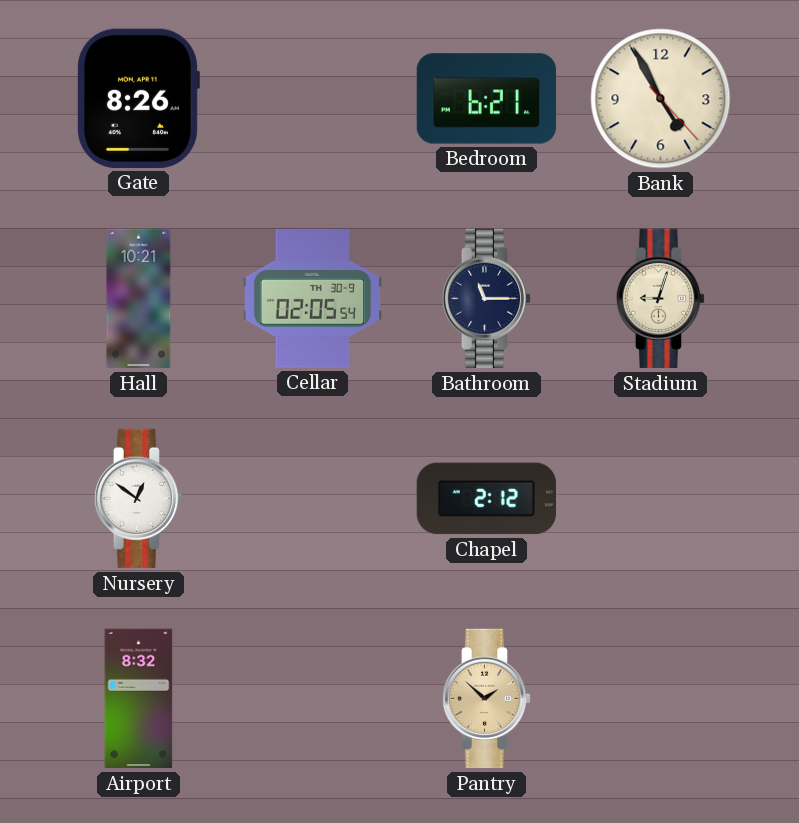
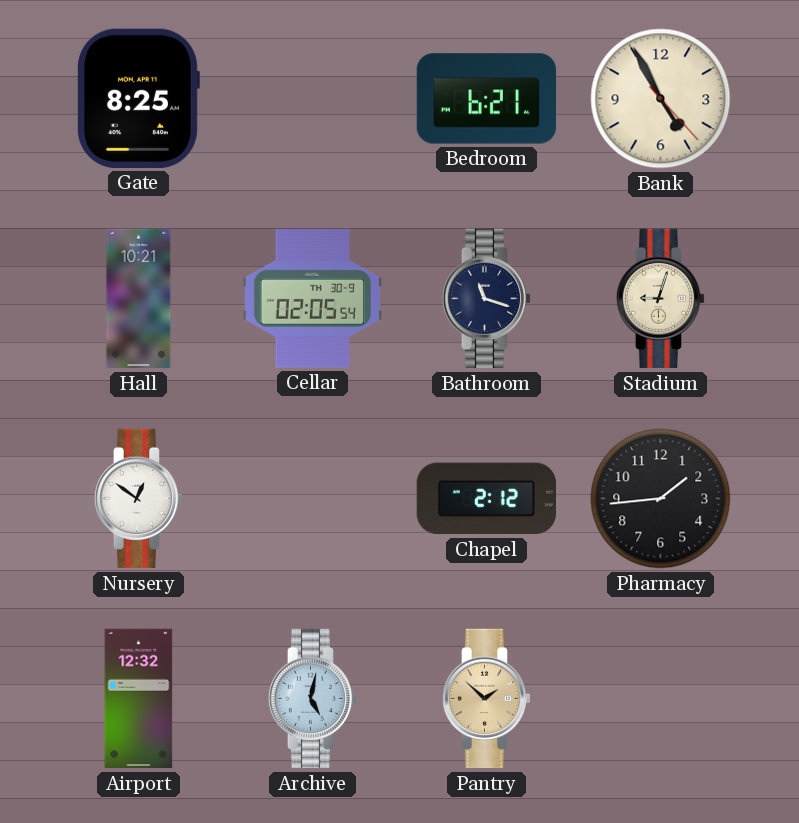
Gate: 8:26 -> 8:25 (138, 98)
Bathroom: 11:15 -> 11:18 (487, 299)
Pharmacy: none -> 1:44 (661, 499)
Airport: 8:32 -> 12:32 (139, 699)
Archive: none -> 5:02 (313, 699)
